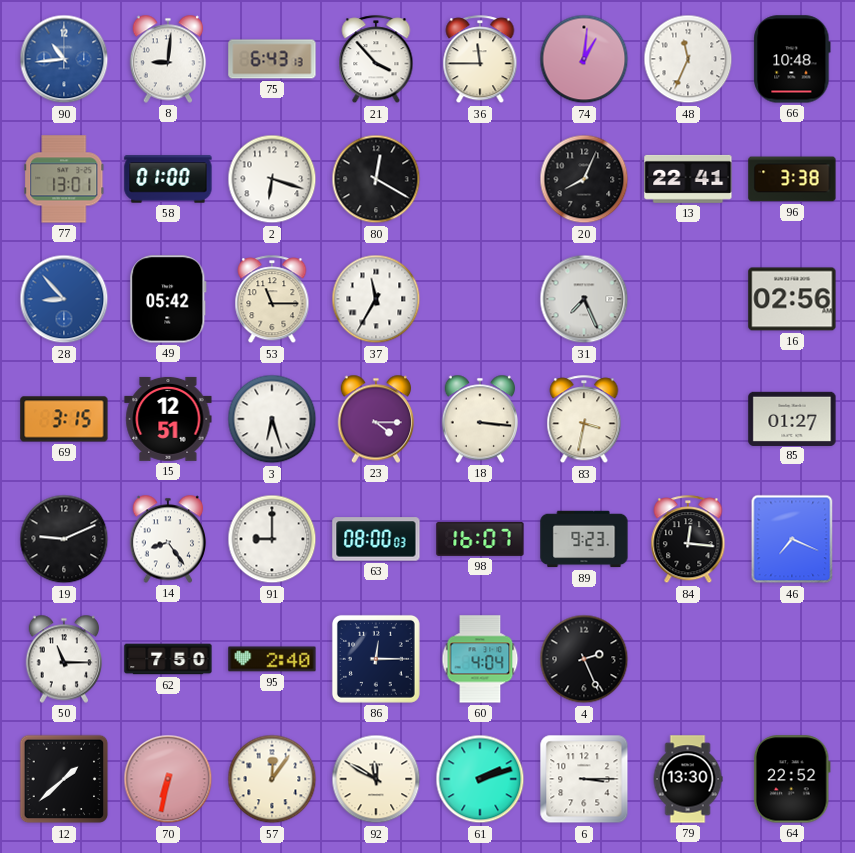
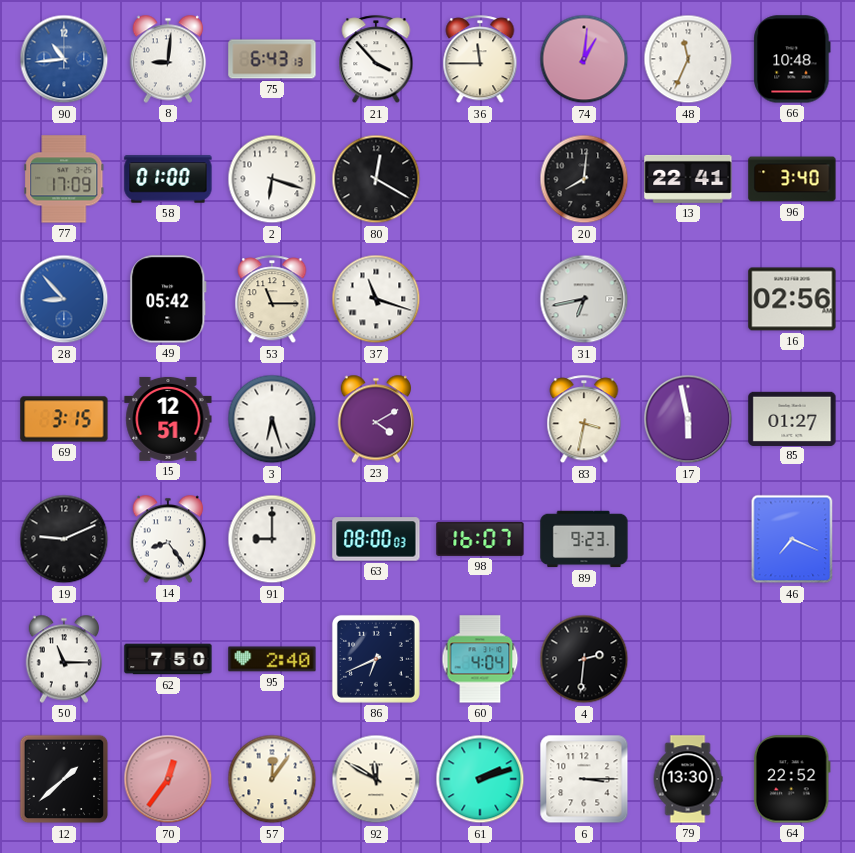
77: 13:01 -> 17:09 (64, 179)
20: 8:04 -> 8:01 (584, 179)
96: 3:38 -> 3:40 (792, 179)
37: 11:35 -> 11:18 (376, 299)
31: 7:26 -> 6:43 (584, 299)
23: 4:15 -> 4:10 (376, 419)
18: 3:16 -> none (480, 419)
17: none -> 5:58 (688, 419)
84: 12:16 -> none (688, 540)
86: 12:15 -> 6:41 (376, 659)
4: 2:26 -> 2:31 (584, 659)
70: 6:32 -> 12:36 (168, 779)
